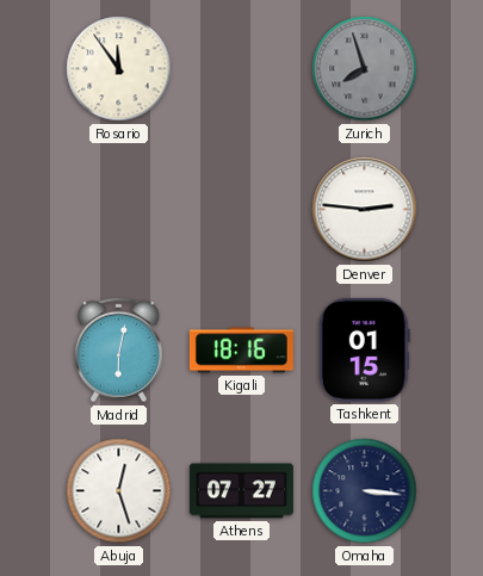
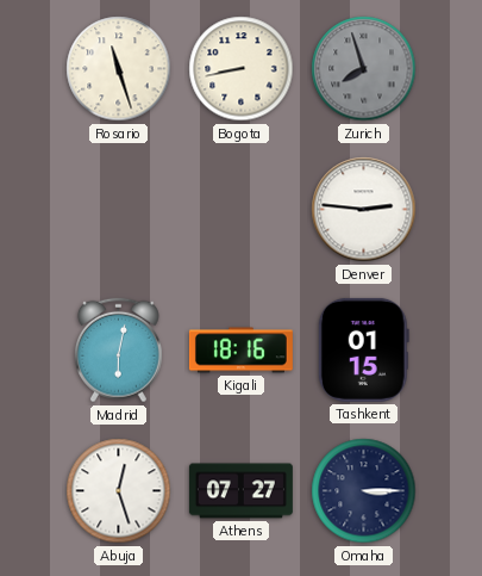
Rosario: 11:54 -> 11:27 (119, 69)
Bogota: none -> 8:43 (242, 69)
Omaha: 3:16 -> 3:15 (364, 491)
